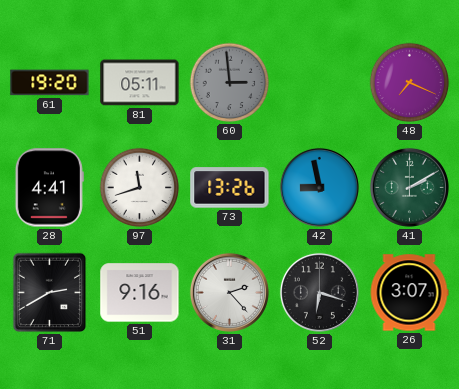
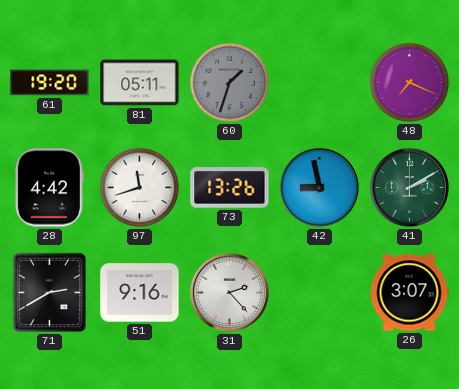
60: 2:59 -> 1:33 (230, 83)
28: 4:41 -> 4:42 (49, 188)
52: 6:18 -> none (319, 292)
